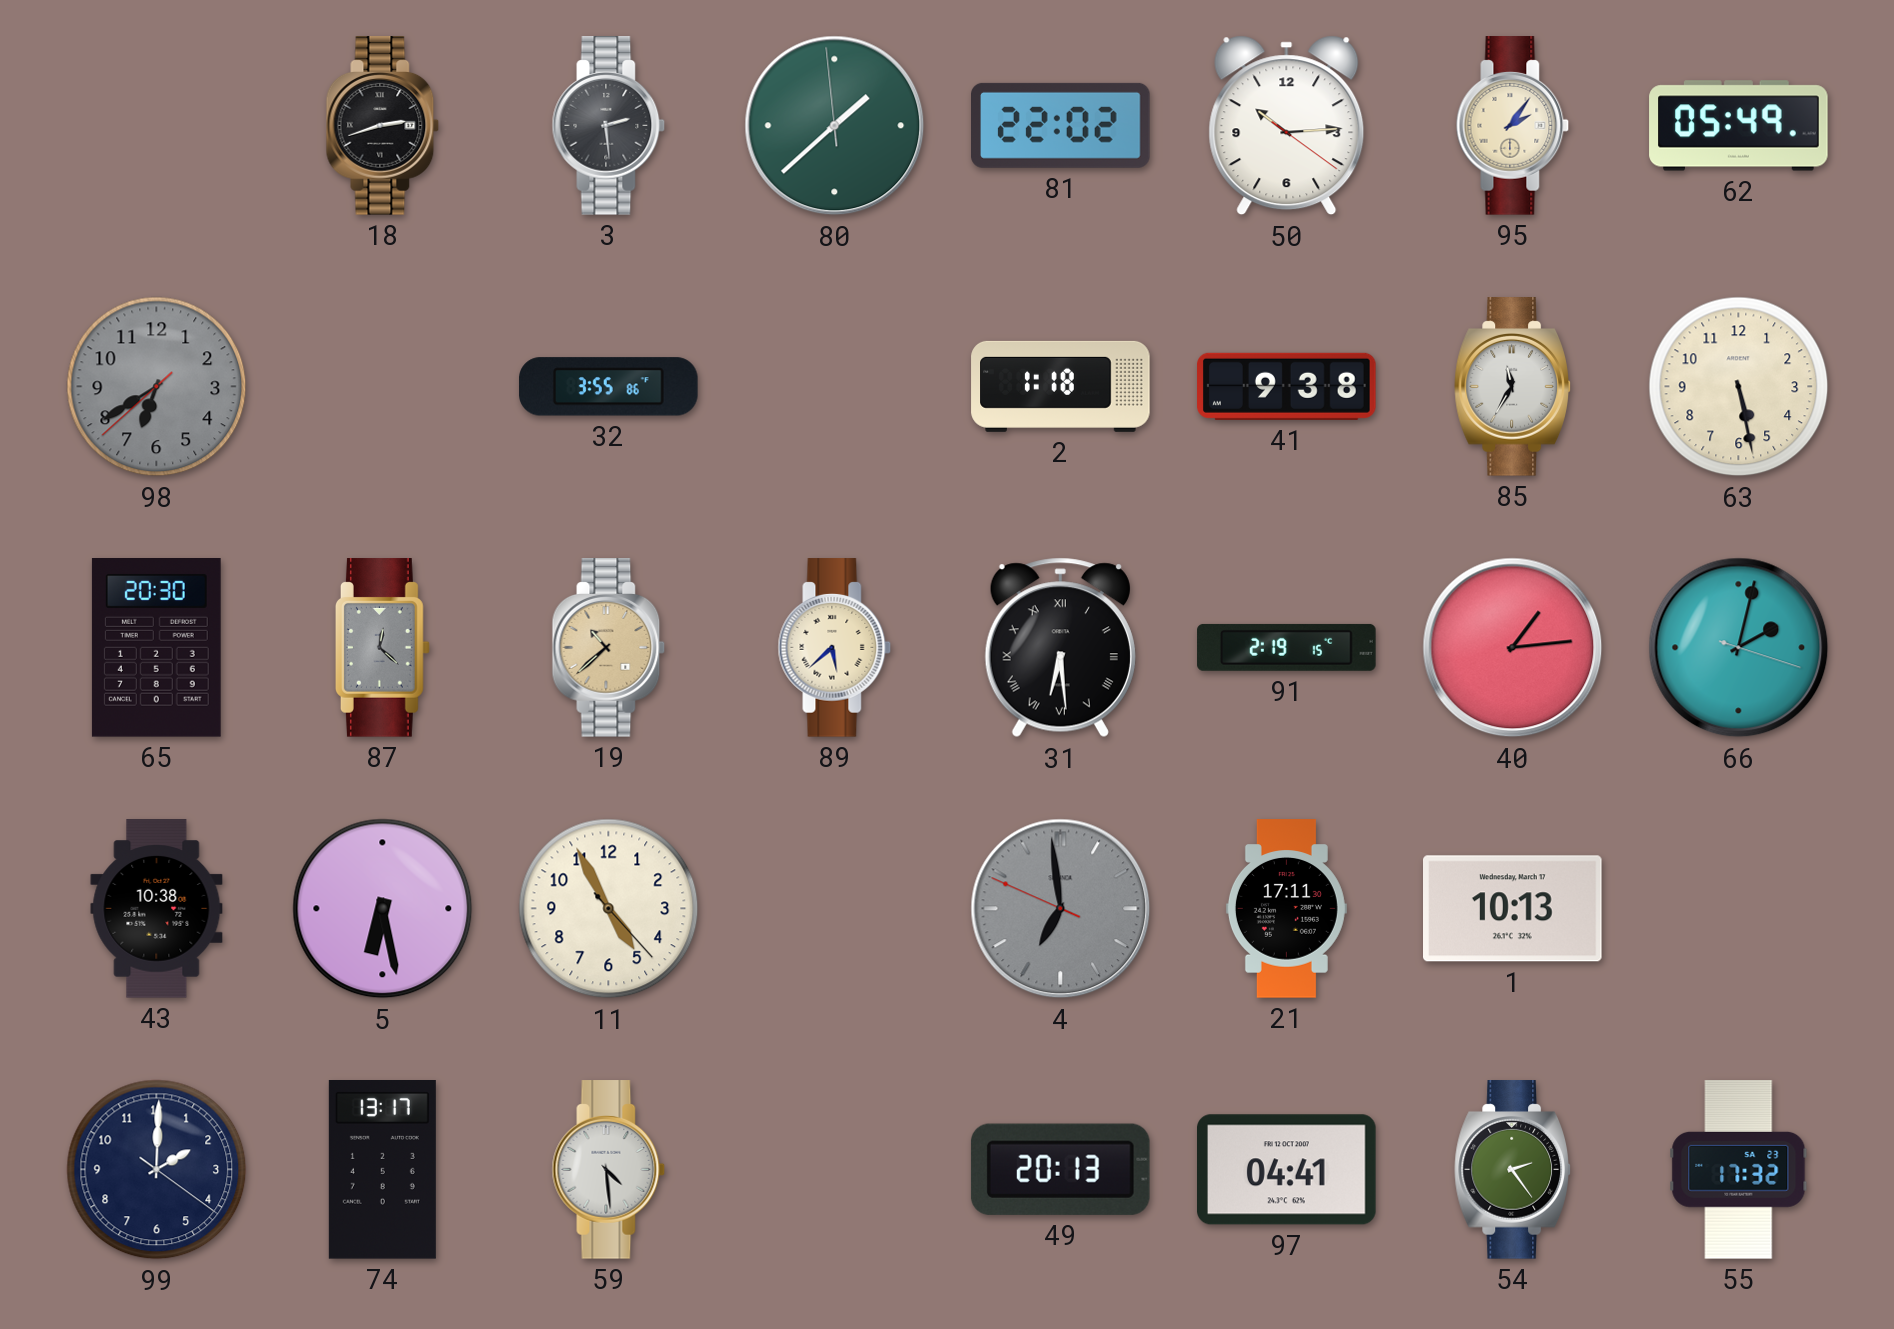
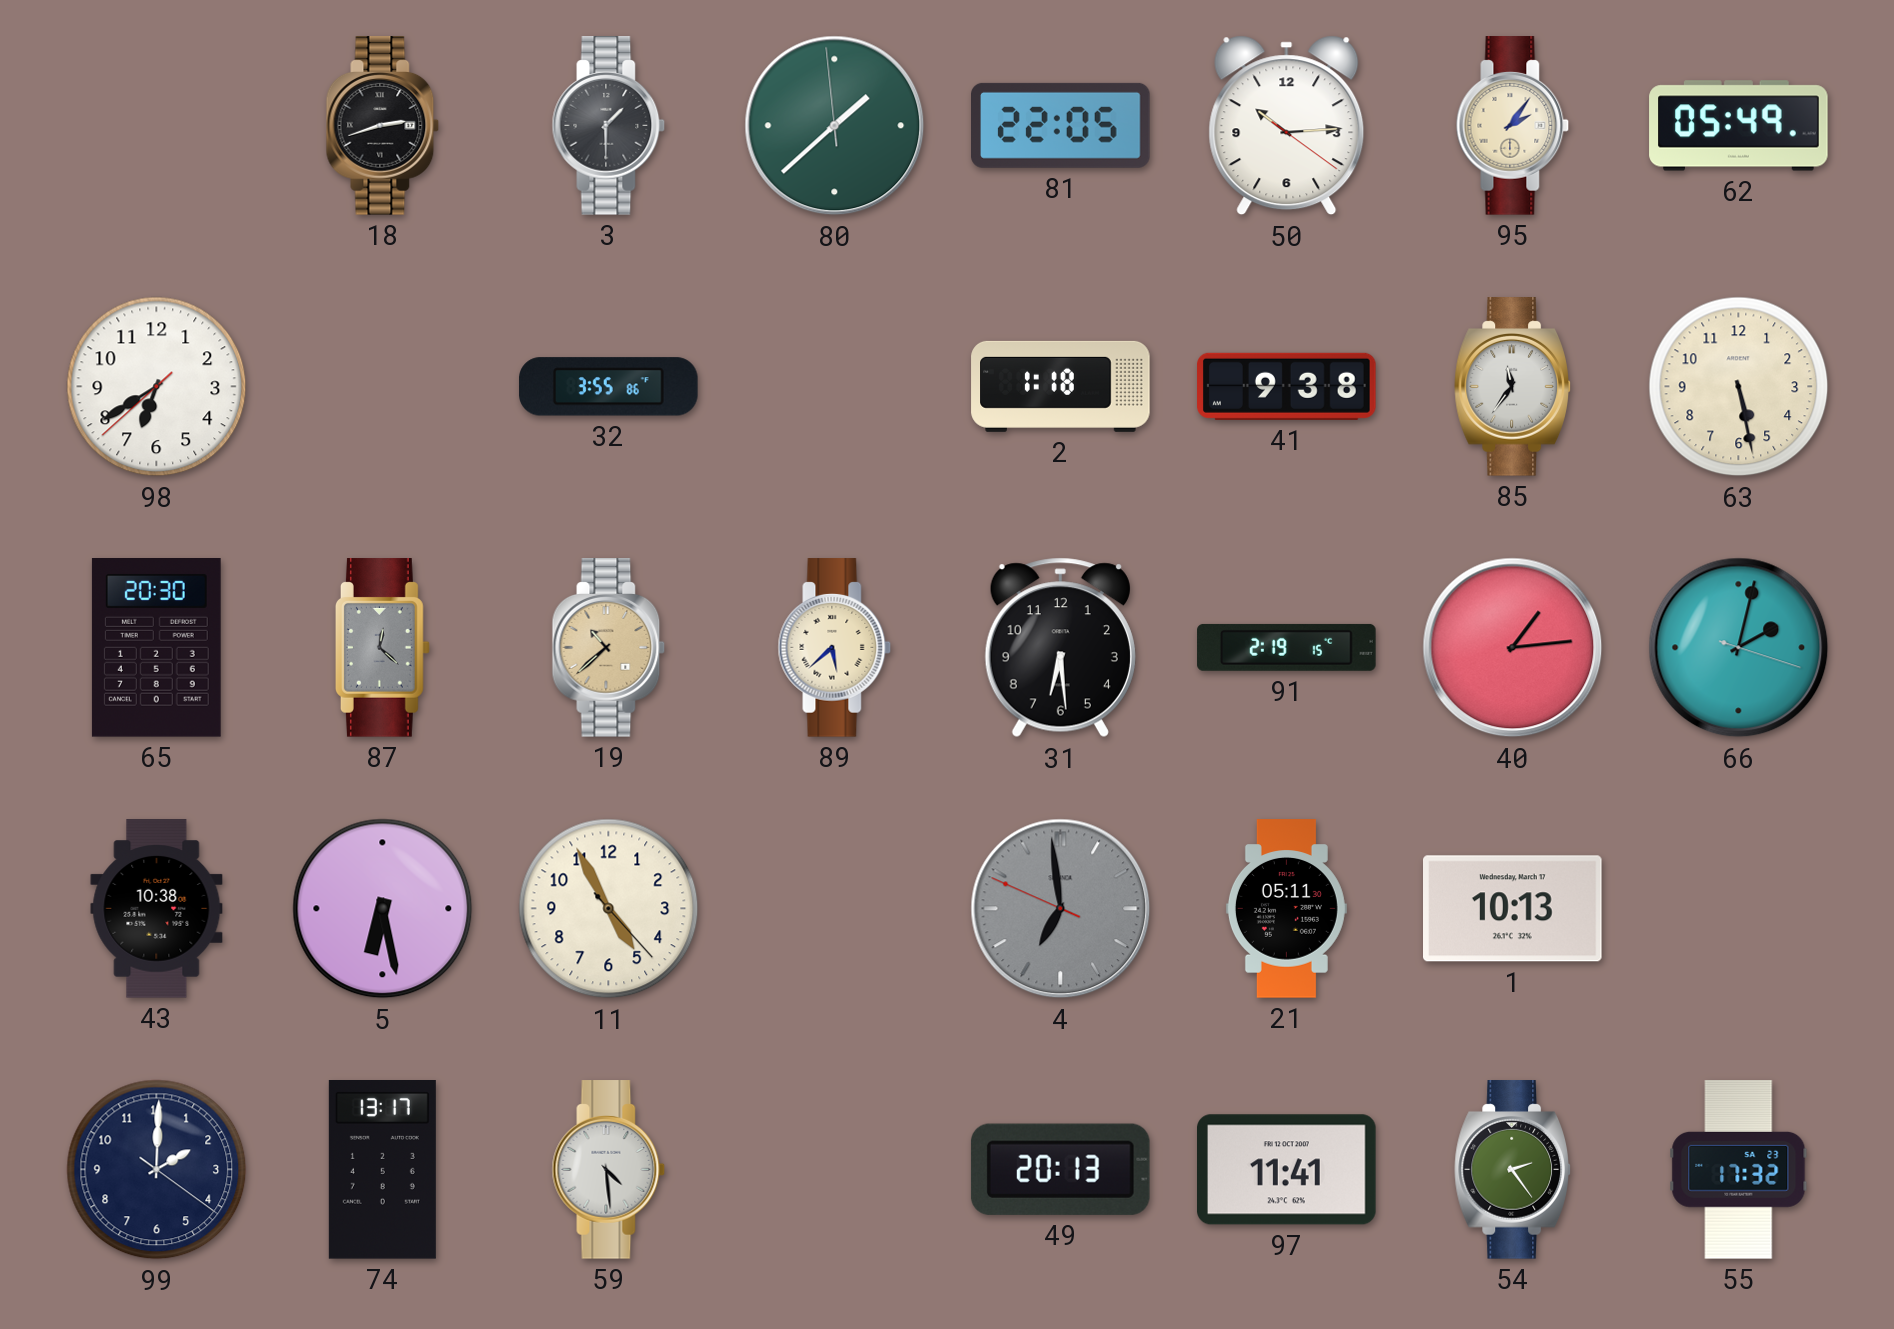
3: 2:29 -> 1:30 (609, 126)
81: 22:02 -> 22:05 (1061, 125)
98 dial: grey -> white (157, 387)
85: 11:35 -> 11:36 (1512, 387)
31 numerals: Roman -> Arabic (1060, 648)
21: 17:11 -> 05:11 (1286, 909)
97: 04:41 -> 11:41 (1287, 1170)
